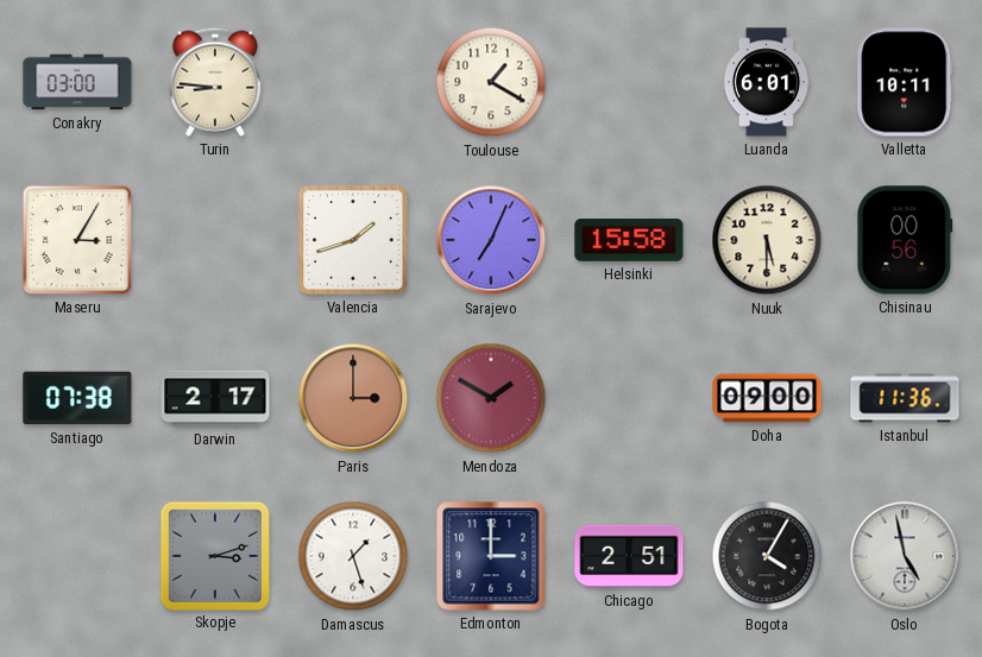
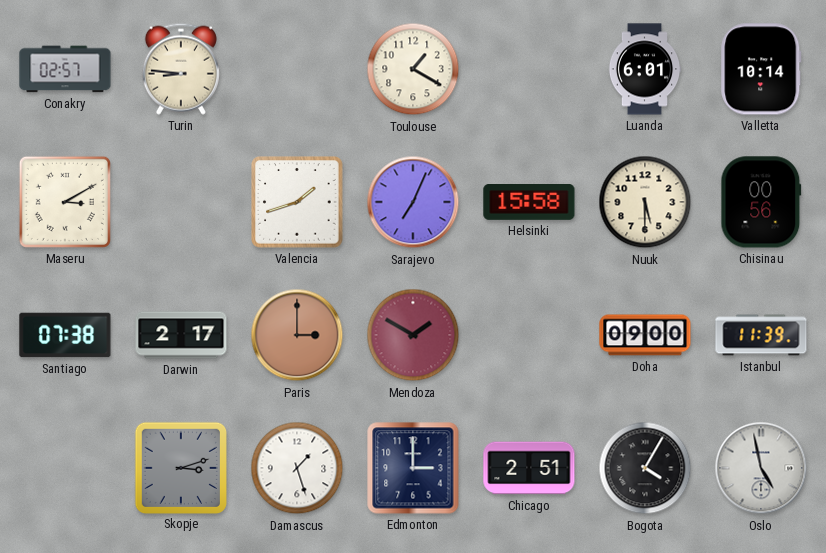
Conakry: 03:00 -> 02:57 (65, 69)
Valletta: 10:11 -> 10:14 (761, 69)
Maseru: 3:05 -> 3:10 (65, 202)
Istanbul: 11:36 -> 11:39 (761, 335)
